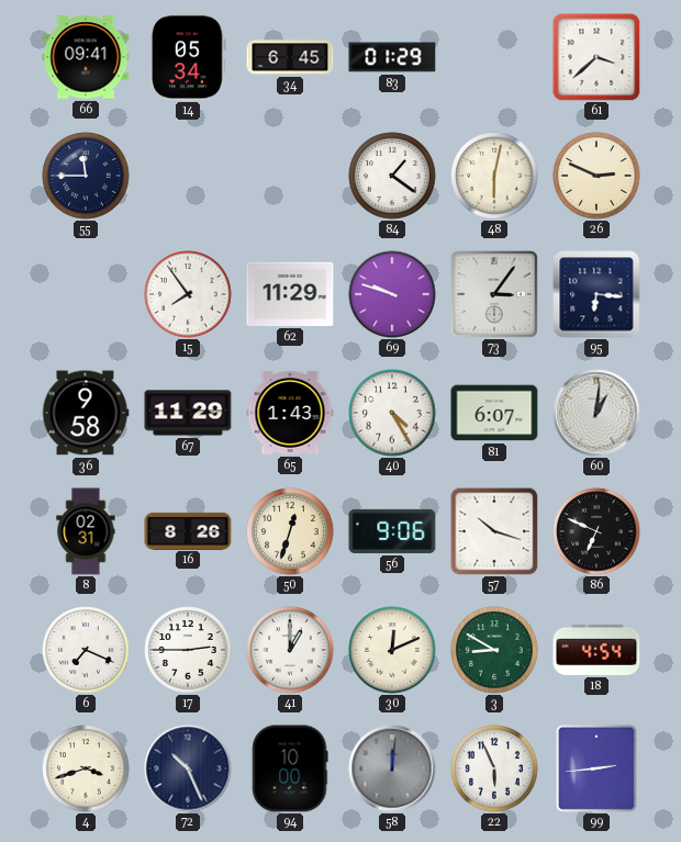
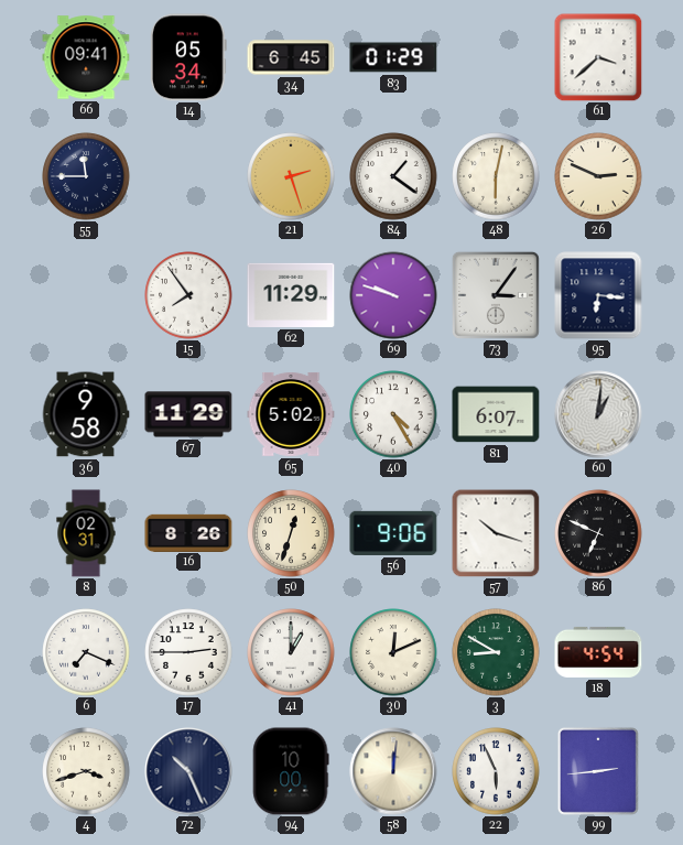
21: none -> 2:27 (291, 176)
65: 1:43 -> 5:02 (291, 414)
58 dial: grey -> cream (393, 771)
